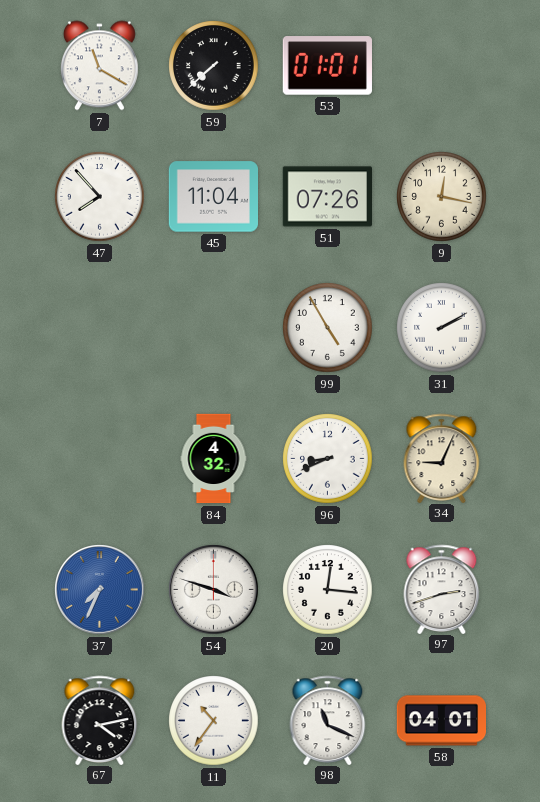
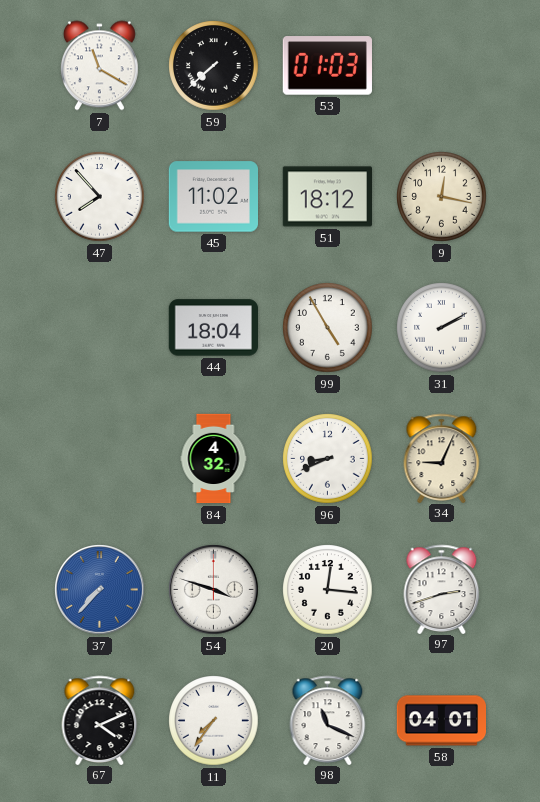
53: 01:01 -> 01:03 (327, 66)
45: 11:04 -> 11:02 (213, 197)
51: 07:26 -> 18:12 (327, 197)
44: none -> 18:04 (213, 328)
37: 7:34 -> 7:37 (100, 590)
67: 4:13 -> 4:11 (100, 720)
11: 10:36 -> 7:36 (214, 721)
